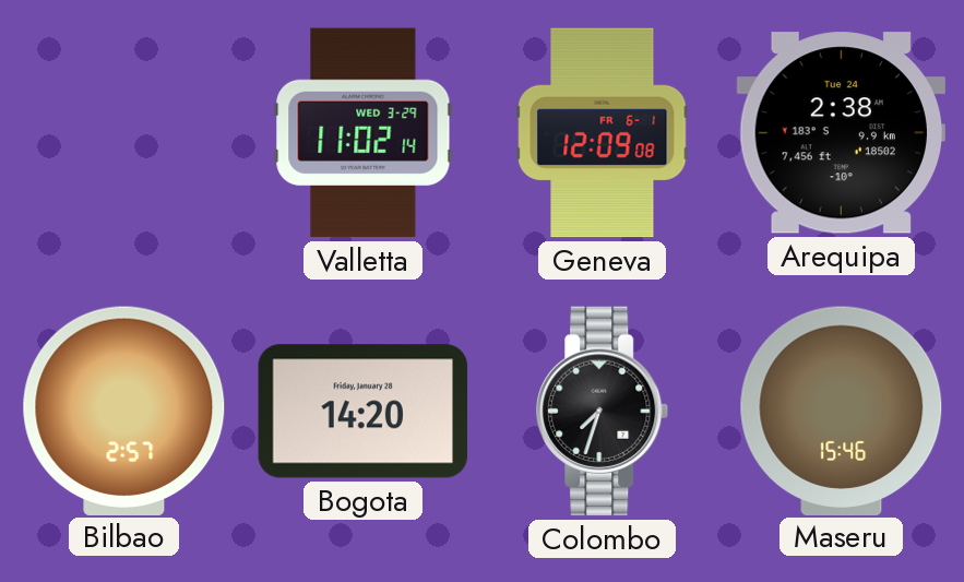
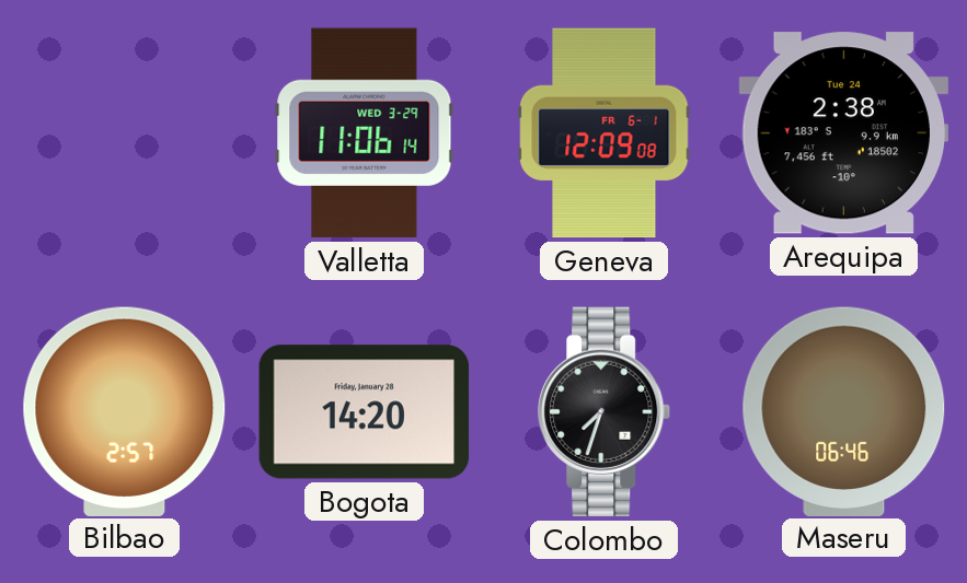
Valletta: 11:02 -> 11:06 (365, 133)
Maseru: 15:46 -> 06:46 (844, 411)
